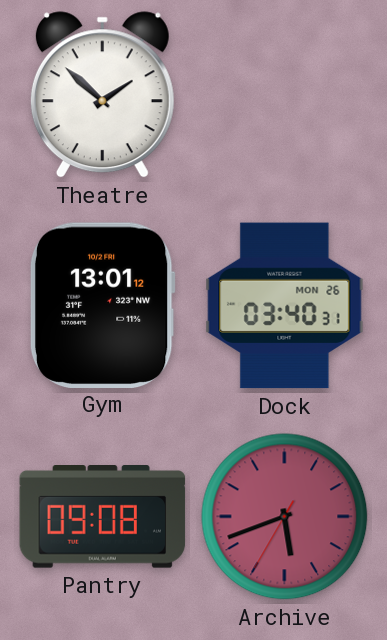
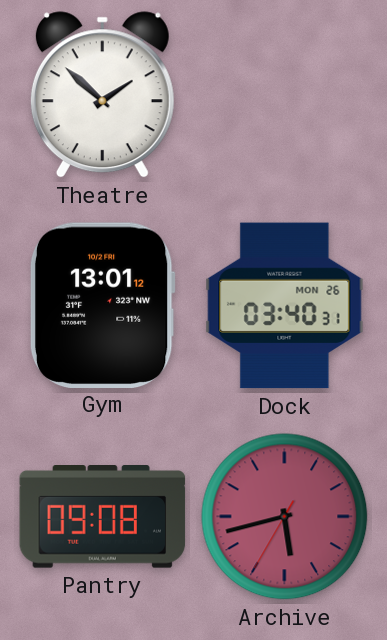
Archive: 5:41 -> 5:42 (285, 517)
